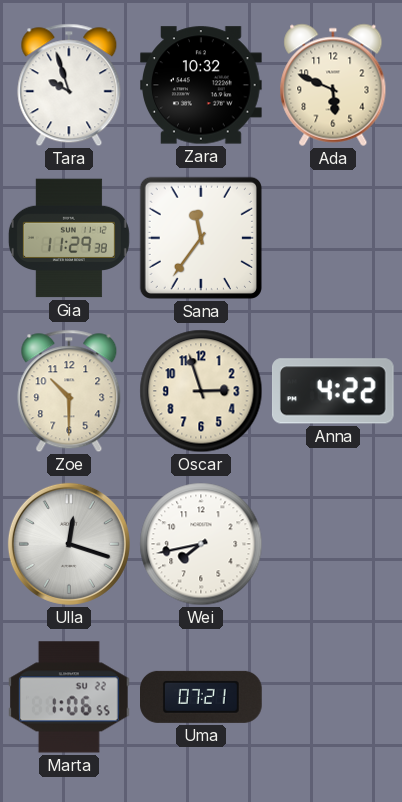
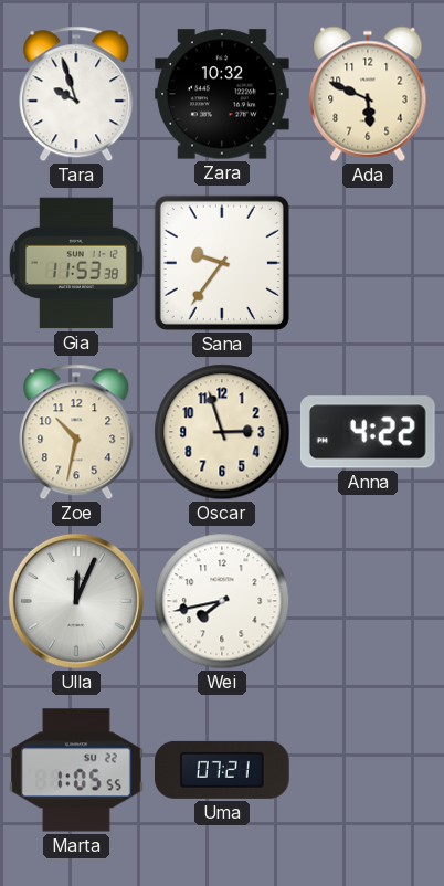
Gia: 11:29 -> 11:53 (76, 263)
Sana: 11:36 -> 9:36 (222, 263)
Zoe: 10:30 -> 10:32 (76, 432)
Ulla: 12:18 -> 12:04 (76, 601)
Marta: 1:06 -> 1:05 (77, 770)
